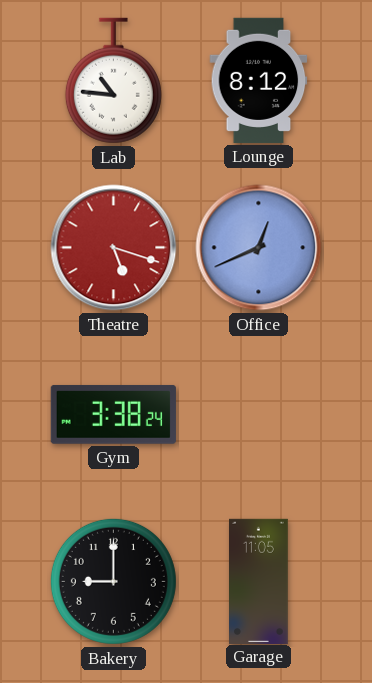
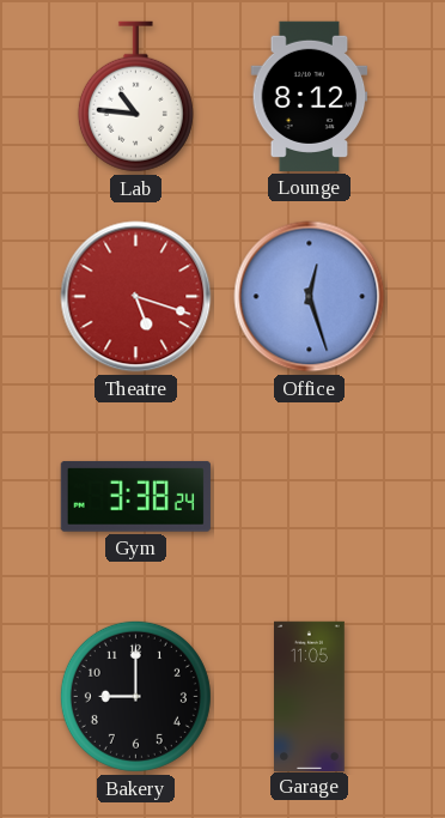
Office: 12:41 -> 12:27 (310, 297)
